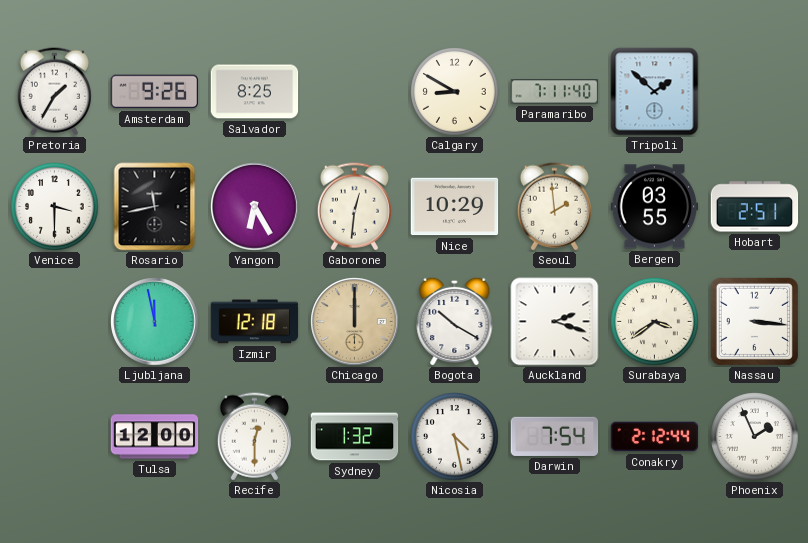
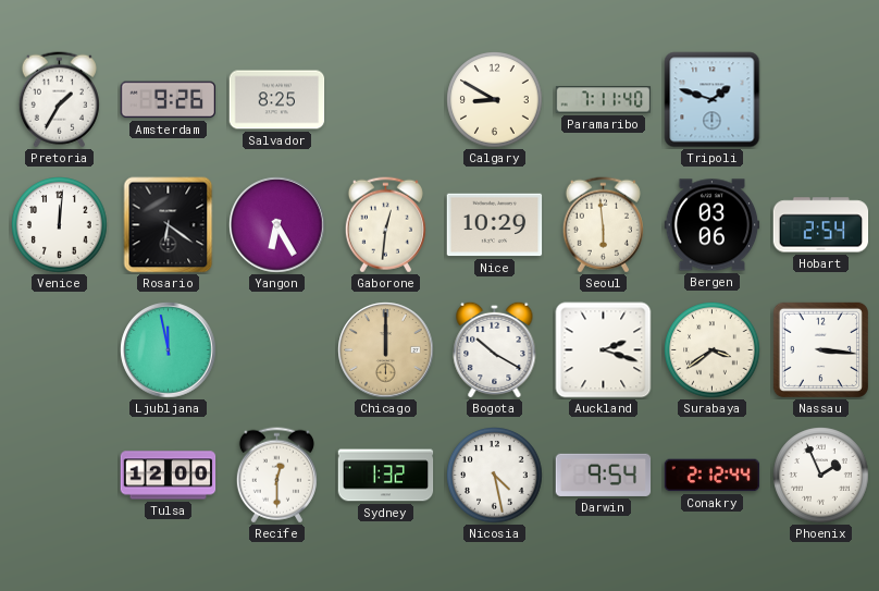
Tripoli: 1:52 -> 1:48 (713, 100)
Venice: 3:30 -> 12:01 (60, 225)
Rosario: 11:43 -> 6:21 (169, 225)
Seoul: 1:59 -> 5:59 (603, 225)
Bergen: 03:55 -> 03:06 (713, 225)
Hobart: 2:51 -> 2:54 (821, 225)
Izmir: 12:18 -> none (255, 322)
Darwin: 7:54 -> 9:54 (604, 475)
